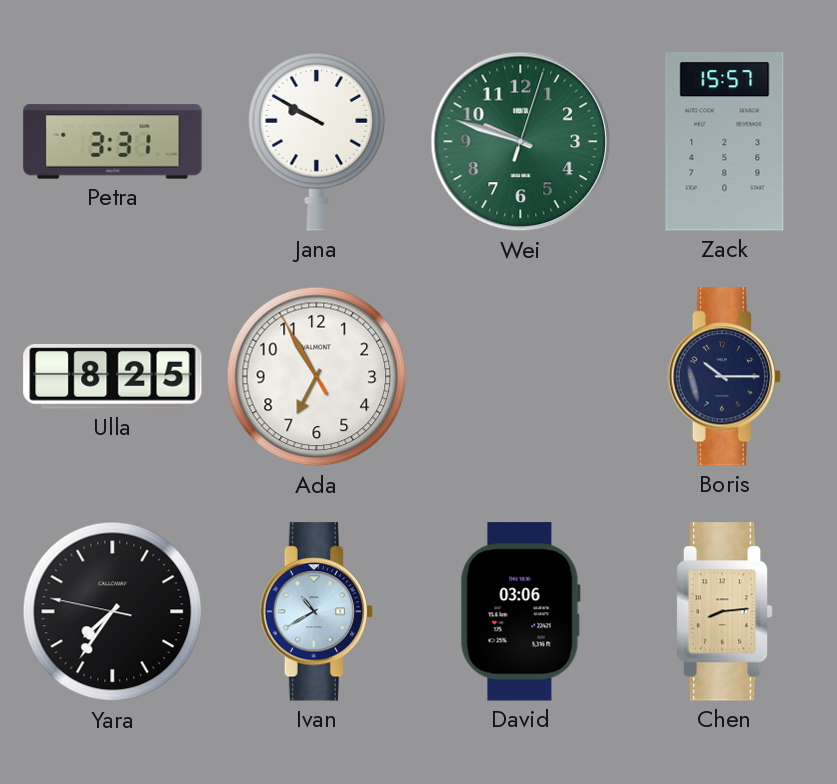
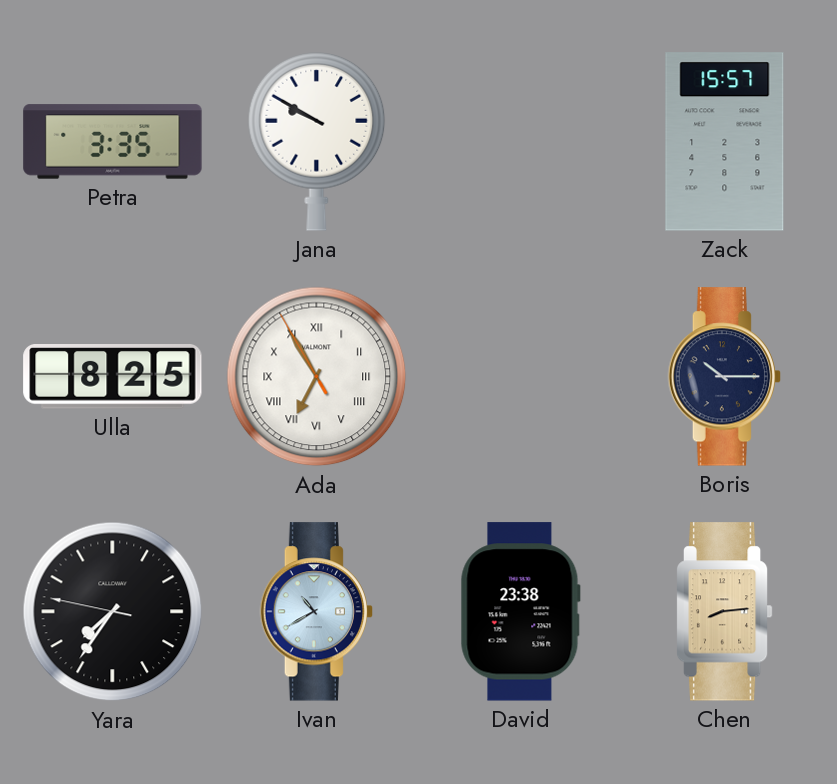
Petra: 3:31 -> 3:35 (113, 142)
Wei: 9:48 -> none (521, 142)
Ada numerals: Arabic -> Roman (317, 377)
David: 03:06 -> 23:38 (520, 612)
